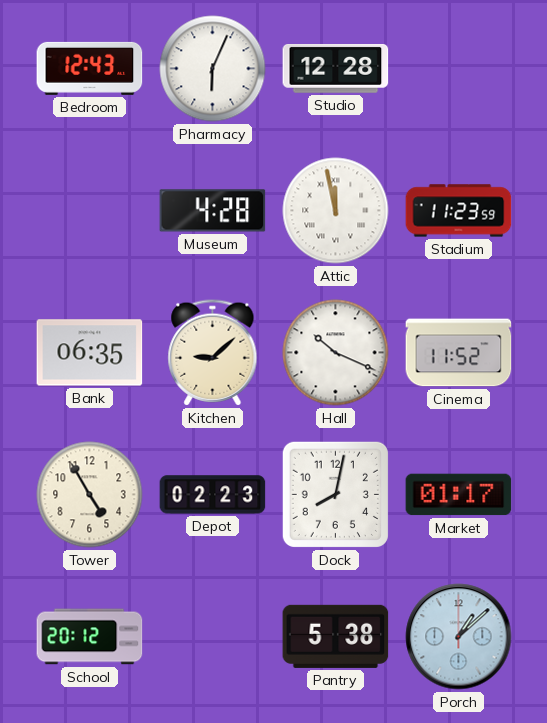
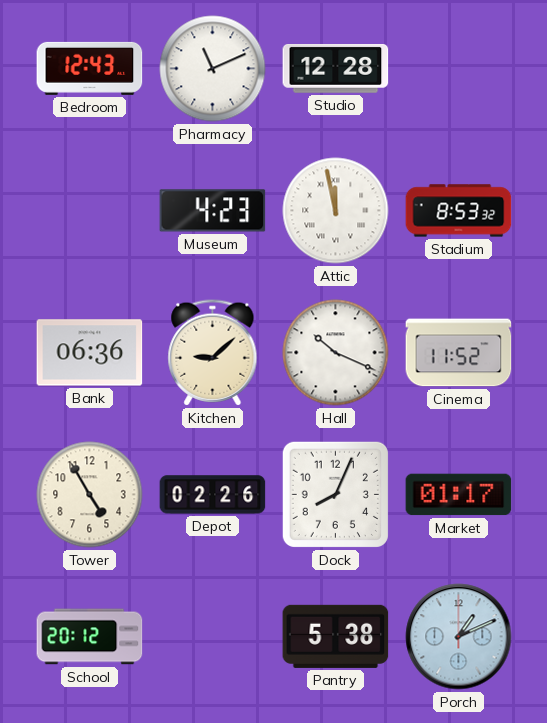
Pharmacy: 6:04 -> 11:11 (213, 69)
Museum: 4:28 -> 4:23 (213, 211)
Stadium: 11:23 -> 8:53 (459, 211)
Bank: 06:35 -> 06:36 (90, 353)
Depot: 02:23 -> 02:26 (213, 495)
Dock: 8:02 -> 8:04 (335, 494)
Porch: 1:08 -> 1:11 (459, 637)
